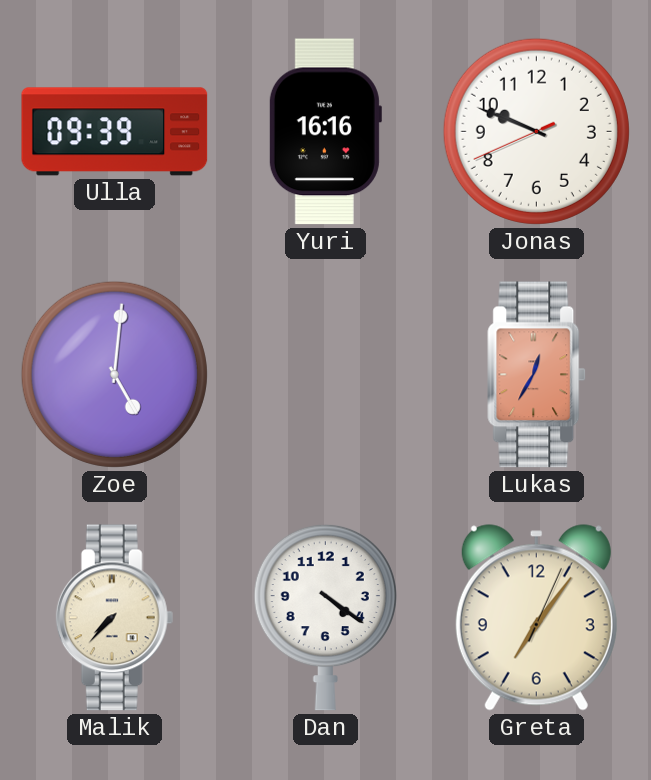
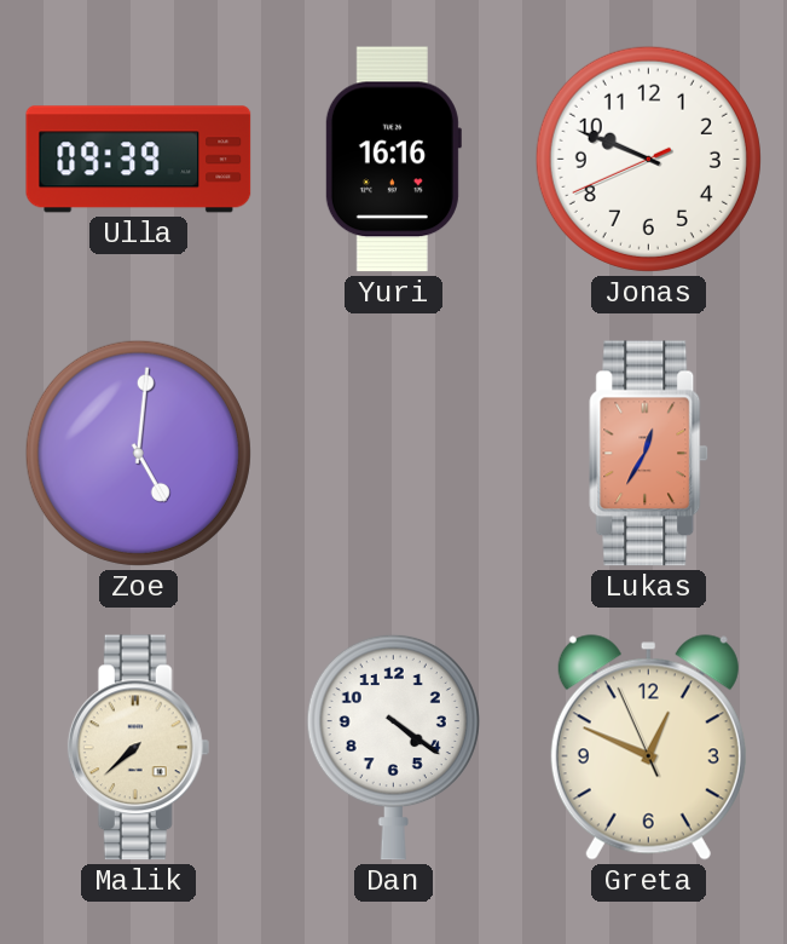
Malik: 7:37 -> 7:38 (139, 748)
Greta: 7:06 -> 12:48 (648, 748)
